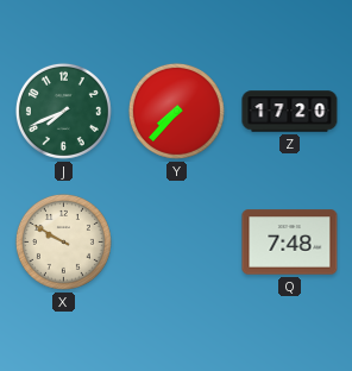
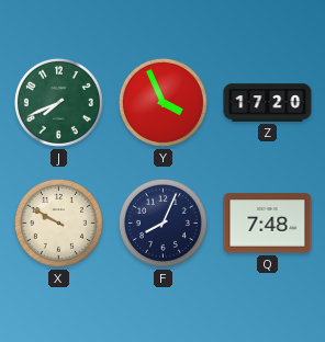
Y: 7:37 -> 3:56 (162, 102)
F: none -> 8:04 (162, 223)
